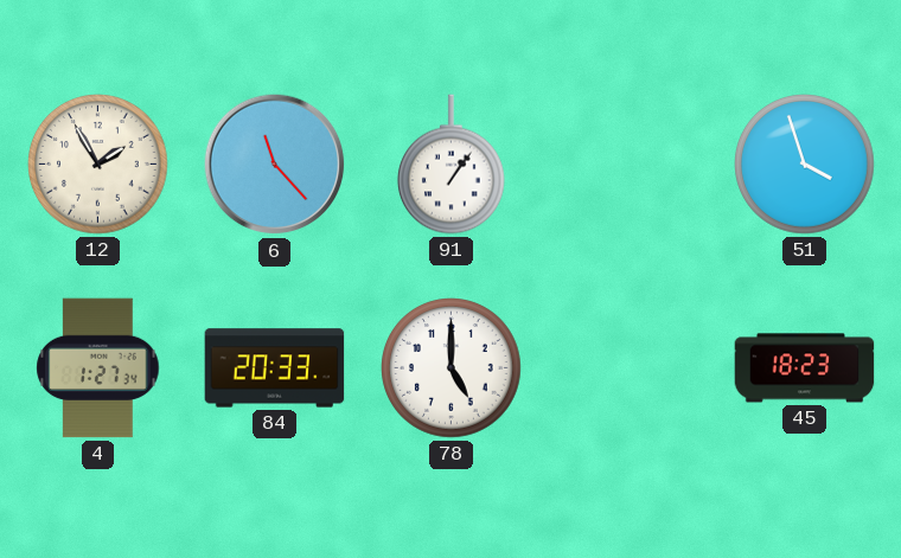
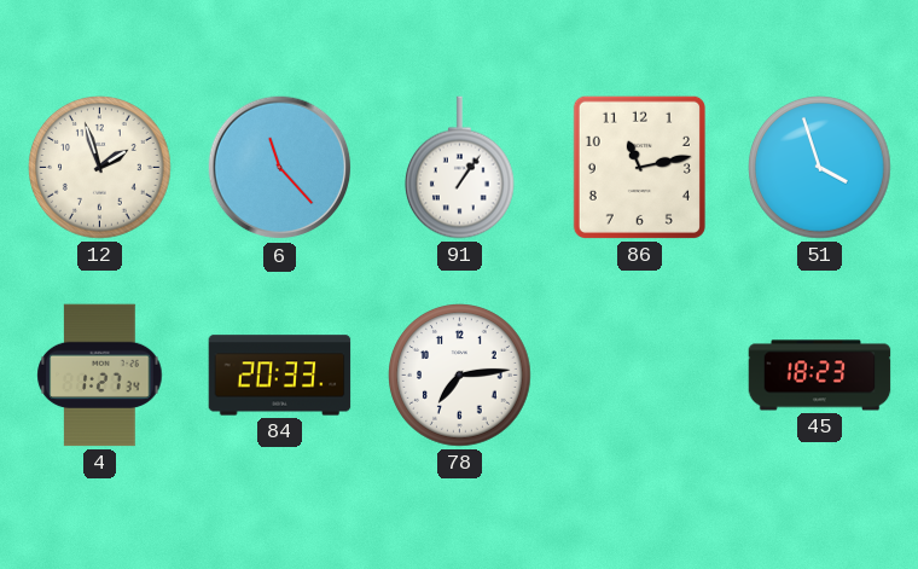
12: 1:55 -> 1:57 (100, 168)
86: none -> 11:13 (639, 167)
78: 5:00 -> 7:14 (460, 376)
